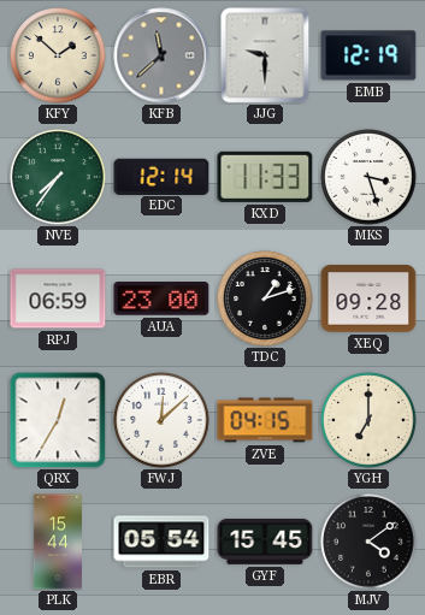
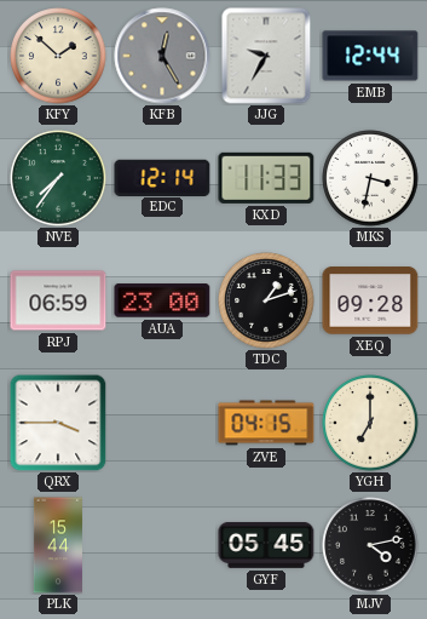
KFB: 11:38 -> 12:25 (162, 56)
JJG: 9:30 -> 9:35 (266, 56)
EMB: 12:19 -> 12:44 (370, 56)
MKS: 3:27 -> 3:32 (370, 178)
QRX: 12:35 -> 3:45 (58, 423)
FWJ: 12:08 -> none (161, 420)
EBR: 05:54 -> none (161, 542)
GYF: 15:45 -> 05:45 (266, 545)
MJV: 4:09 -> 4:13 (370, 545)
